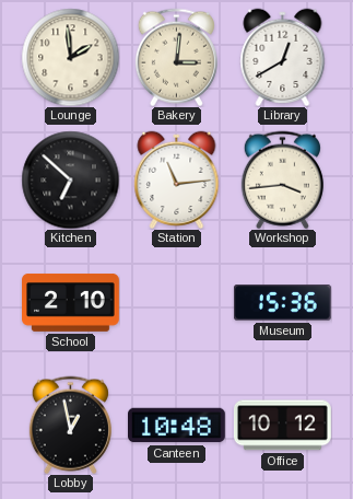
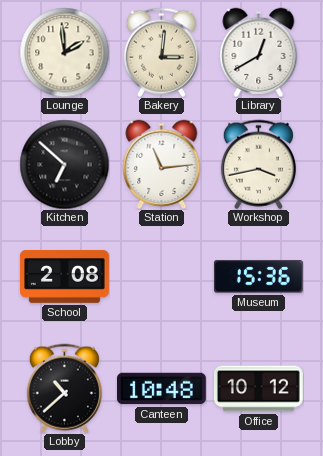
Workshop: 3:44 -> 3:43 (258, 164)
School: 2:10 -> 2:08 (65, 277)
Lobby: 12:58 -> 10:38 (64, 388)
